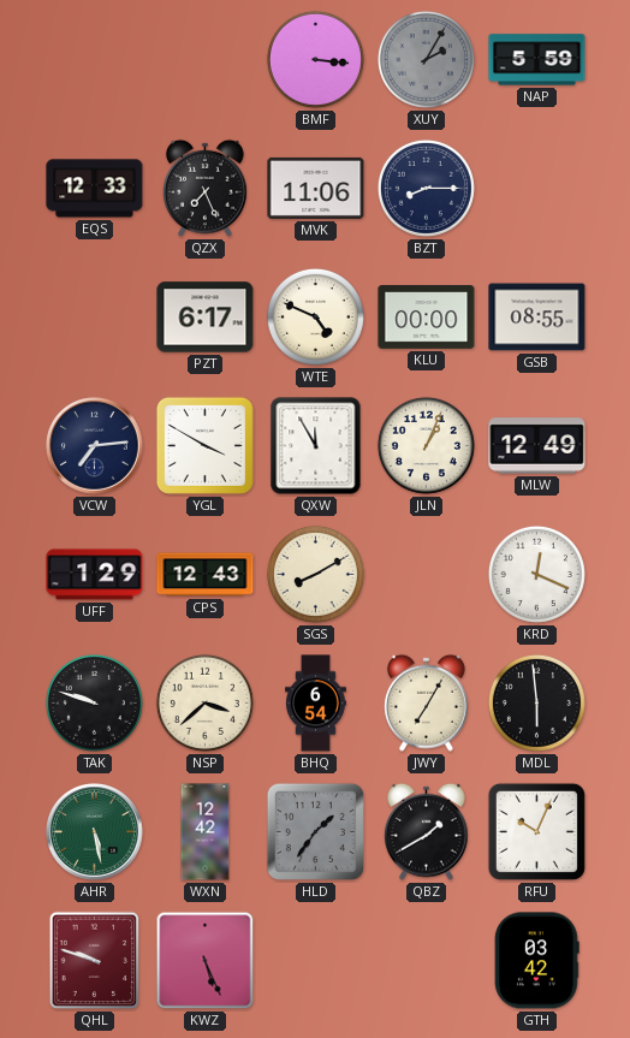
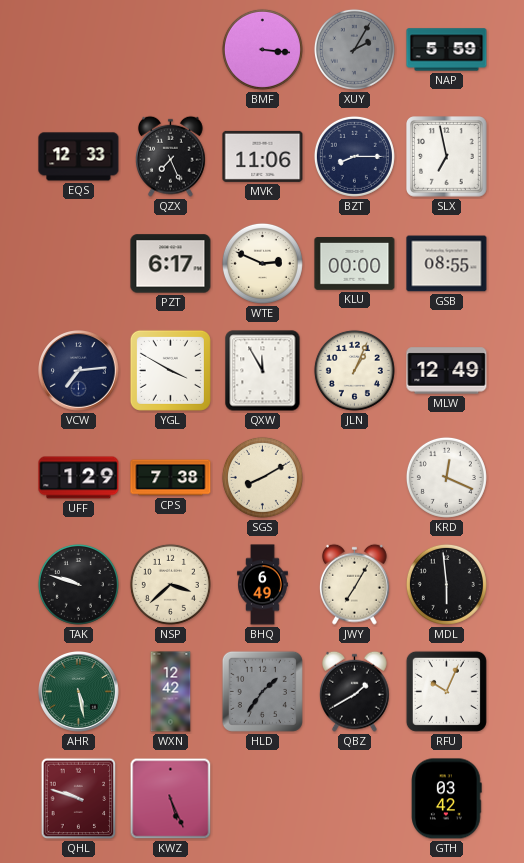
SLX: none -> 6:58 (447, 157)
WTE: 4:49 -> 2:49 (262, 263)
CPS: 12:43 -> 7:38 (171, 478)
BHQ: 6:54 -> 6:49 (263, 585)
